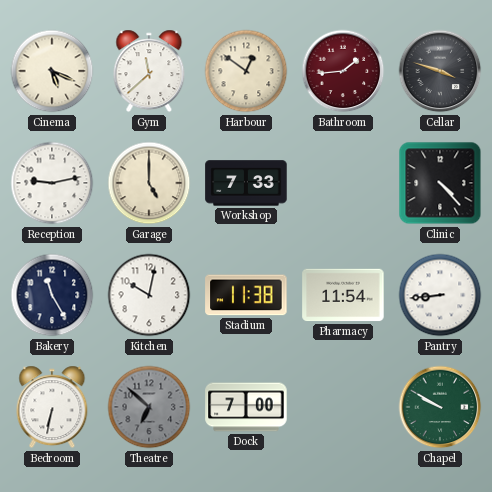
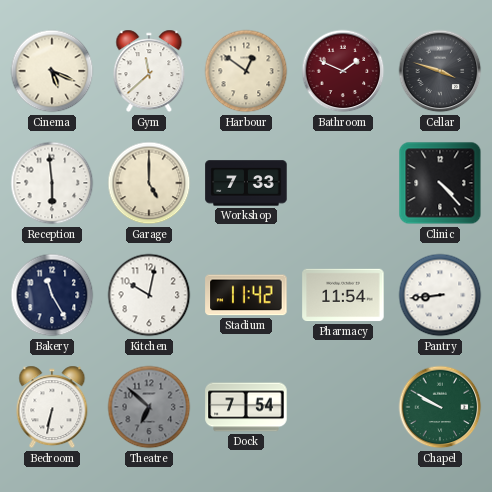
Bathroom: 1:44 -> 1:49 (343, 71)
Reception: 9:13 -> 5:59 (52, 183)
Stadium: 11:38 -> 11:42 (246, 295)
Dock: 7:00 -> 7:54 (246, 407)
